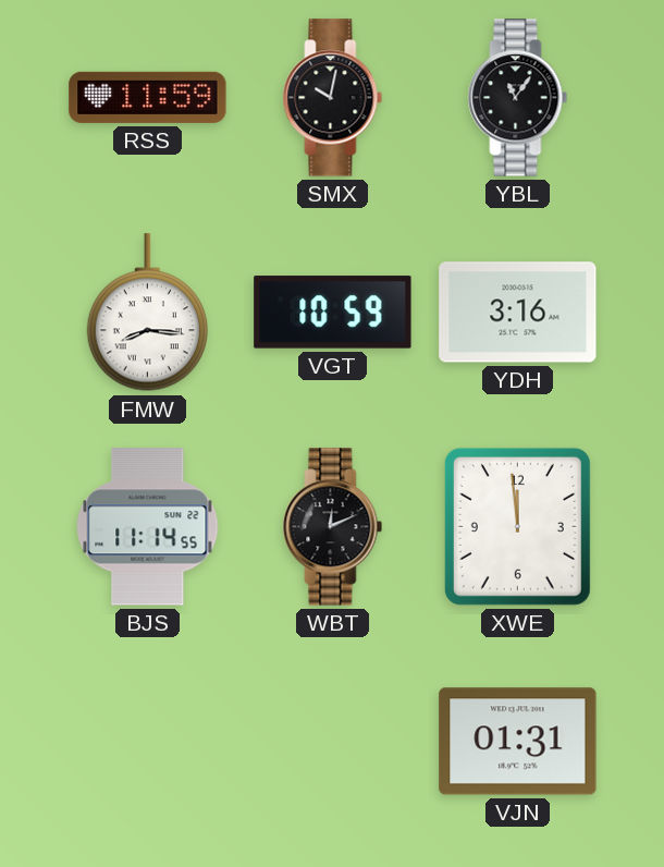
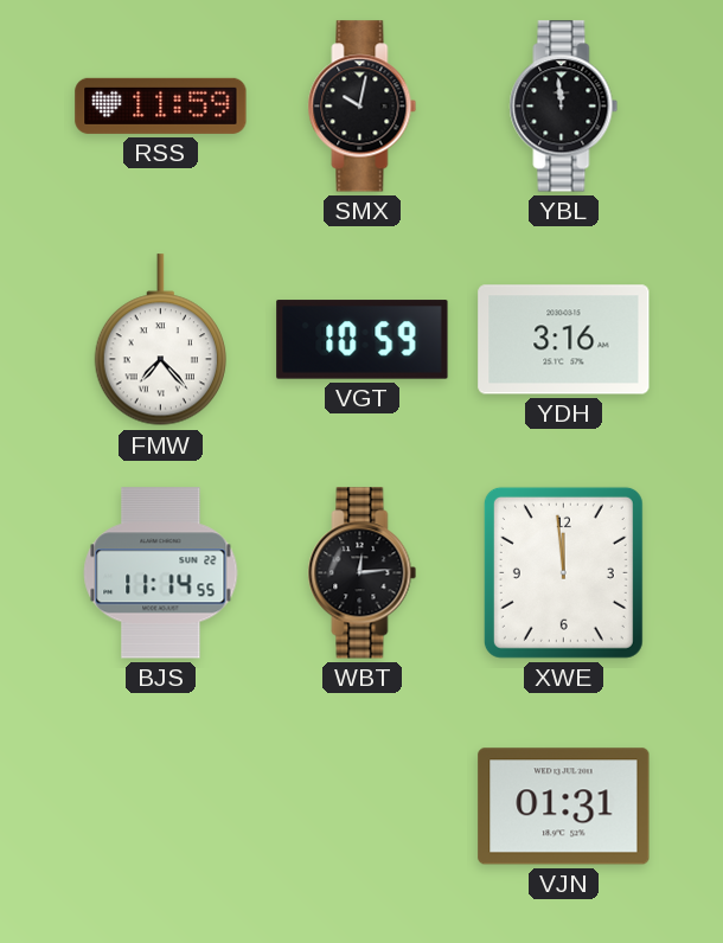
YBL: 11:06 -> 11:59 (564, 107)
FMW: 8:16 -> 7:23 (160, 340)
WBT: 12:11 -> 12:14 (363, 573)
